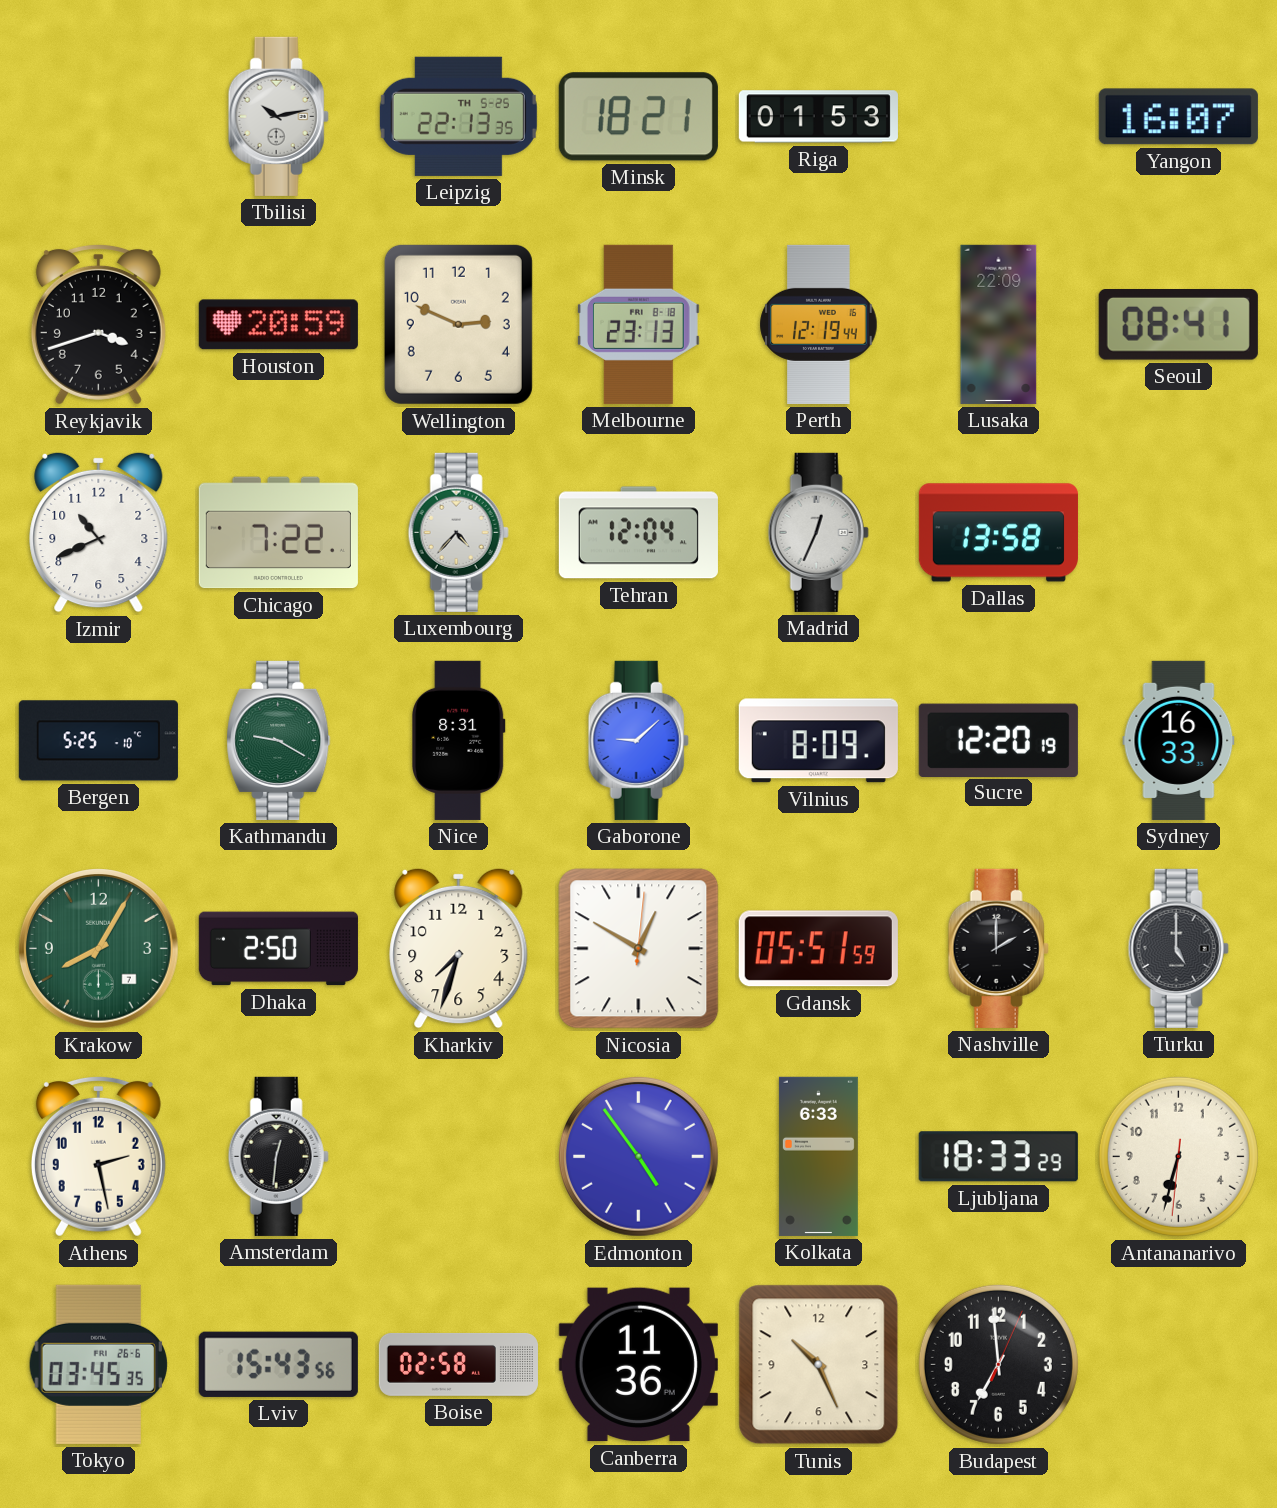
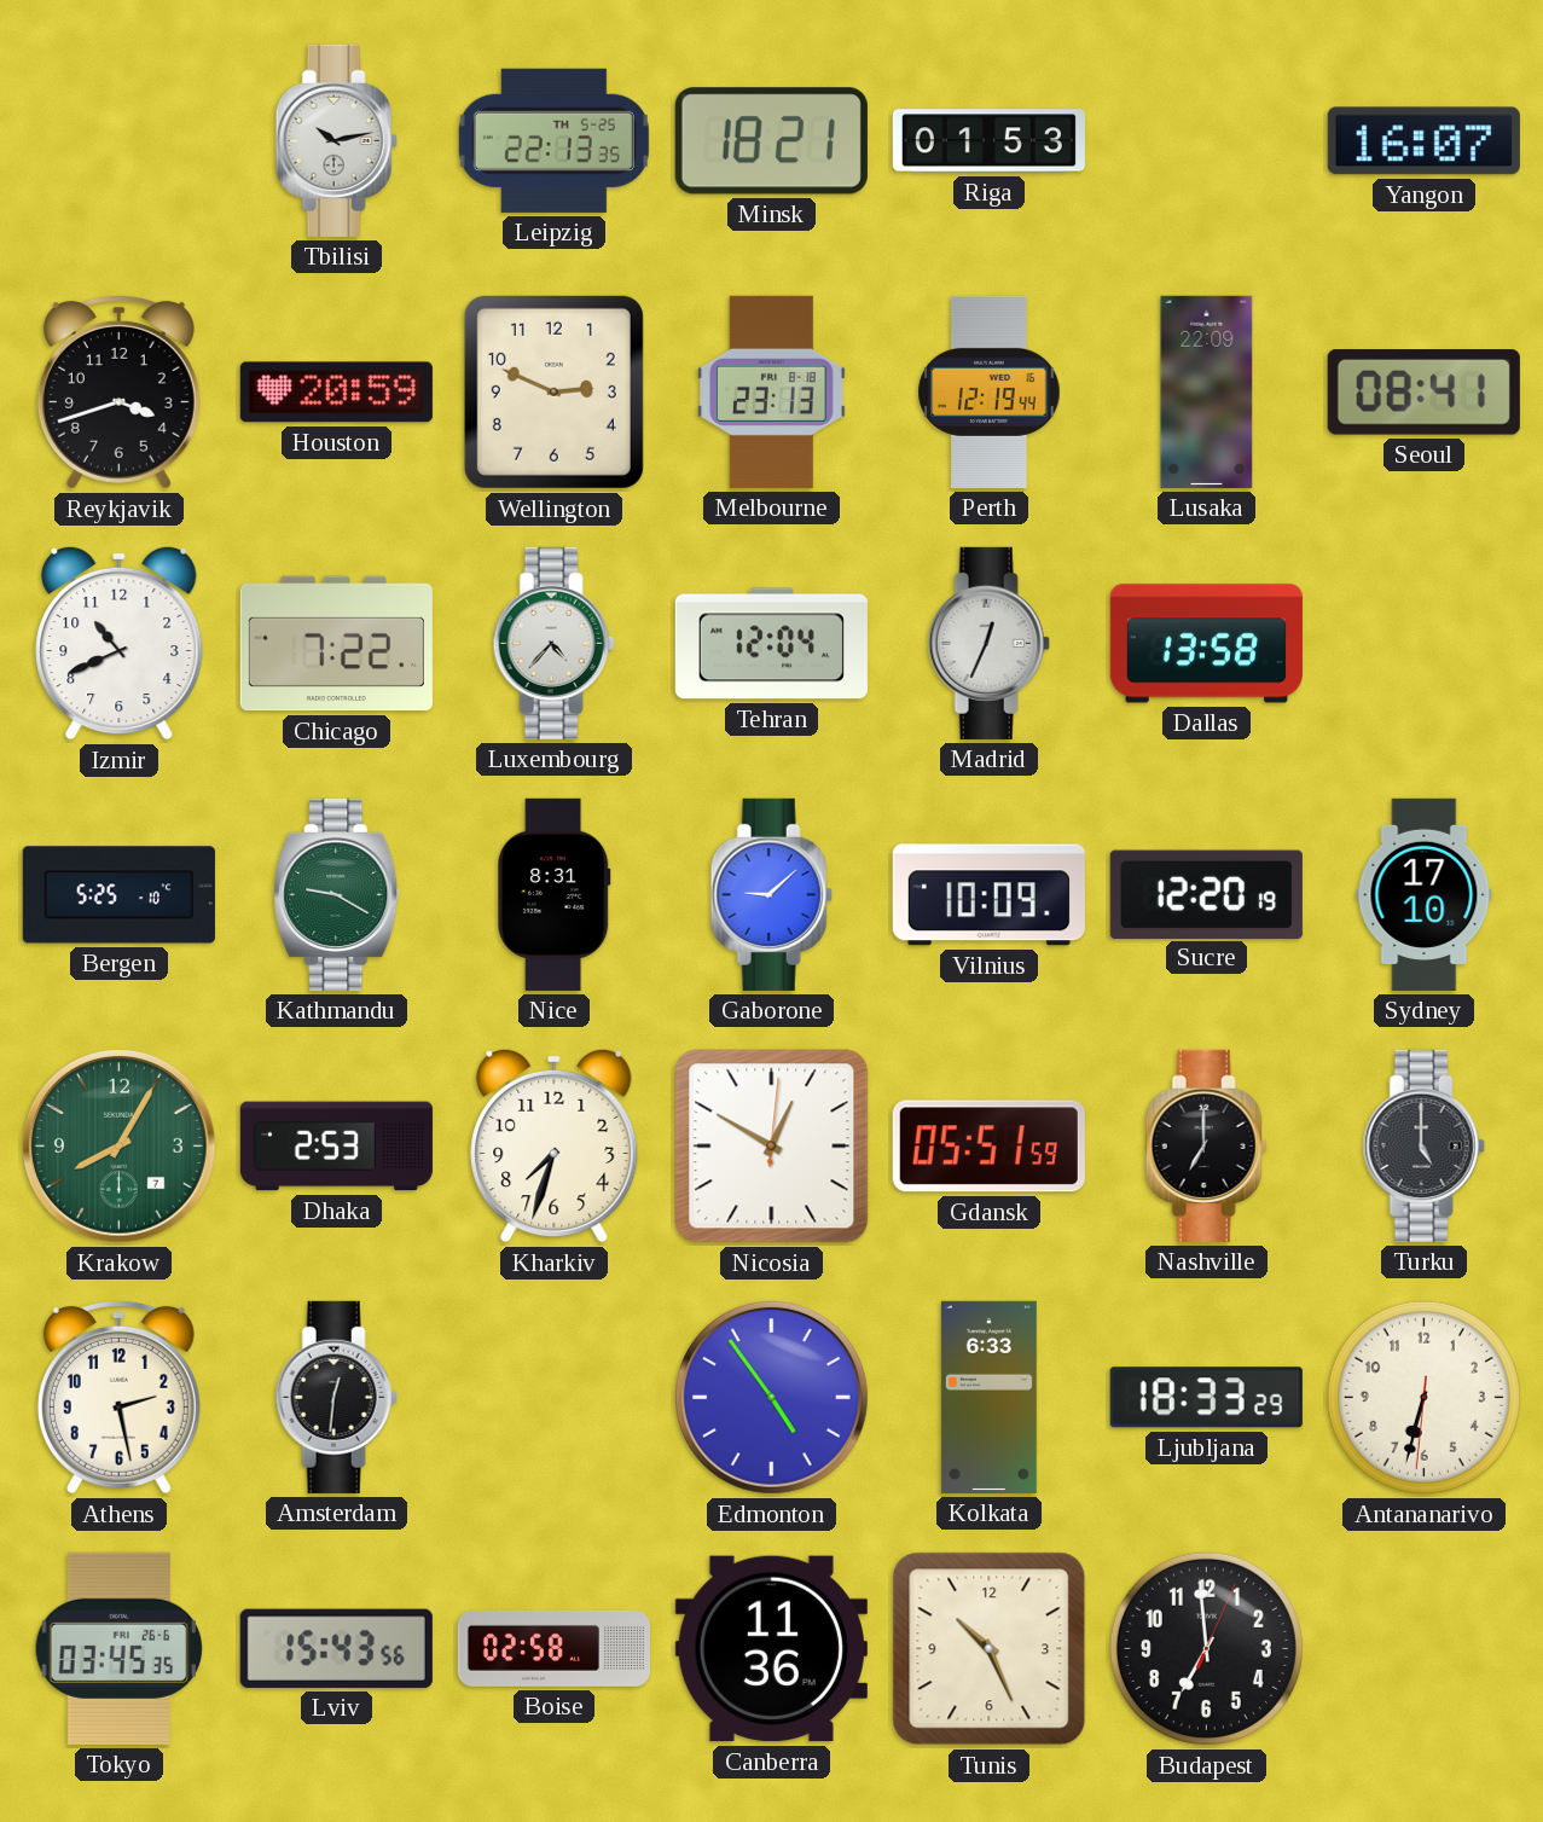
Vilnius: 8:09 -> 10:09 (988, 895)
Sydney: 16:33 -> 17:10 (1425, 894)
Dhaka: 2:50 -> 2:53 (336, 1147)
Nashville: 2:00 -> 7:00 (1206, 1145)
